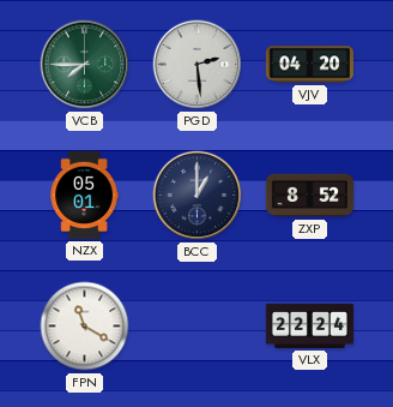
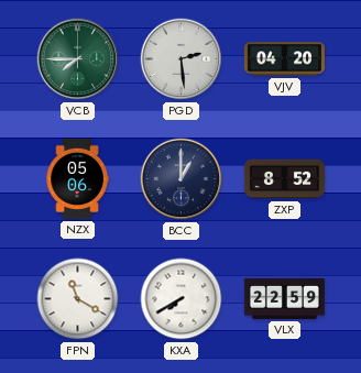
NZX: 05:01 -> 05:06 (77, 178)
KXA: none -> 7:40 (182, 299)
VLX: 22:24 -> 22:59 (284, 298)
